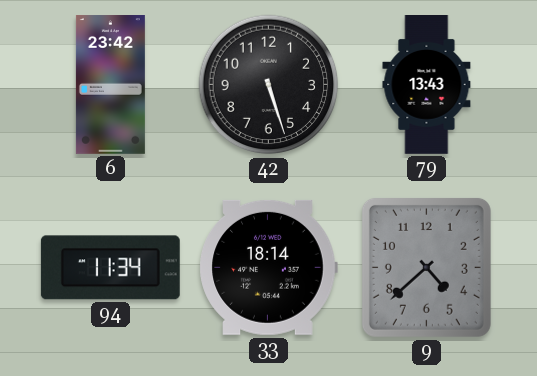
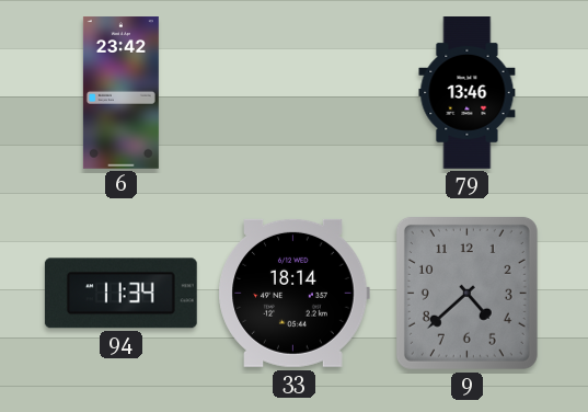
42: 5:27 -> none (269, 85)
79: 13:43 -> 13:46 (468, 93)
